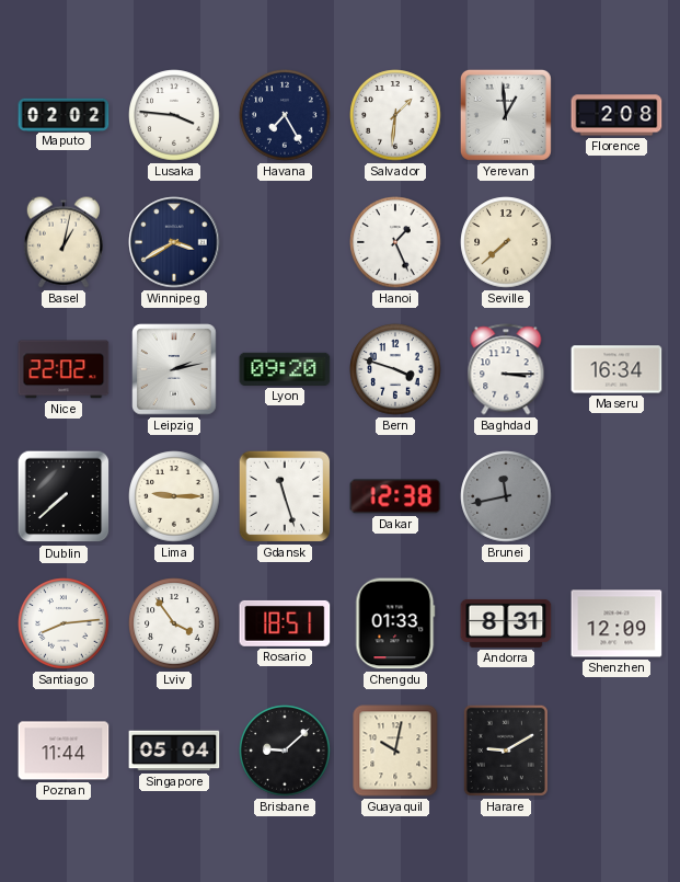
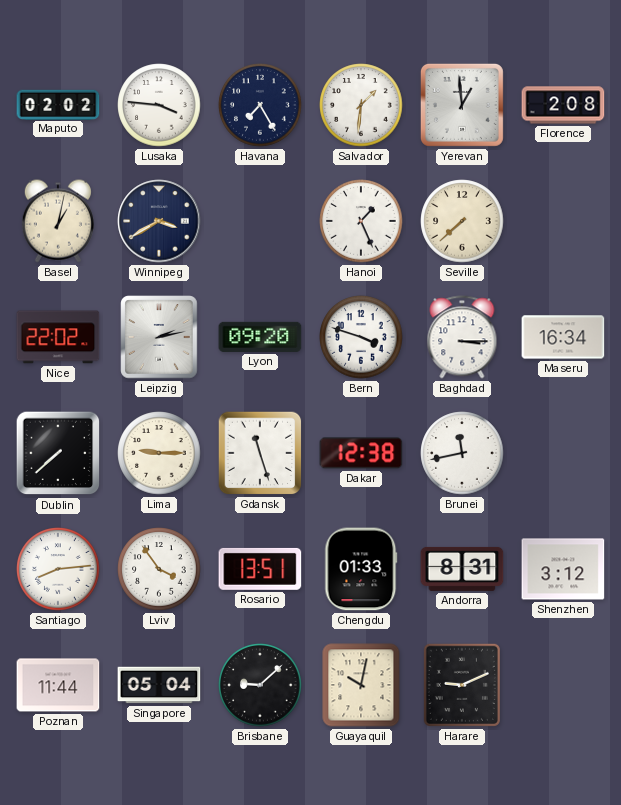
Brunei dial: grey -> white (462, 453)
Rosario: 18:51 -> 13:51 (260, 569)
Shenzhen: 12:09 -> 3:12 (563, 569)
Harare: 9:10 -> 9:11 (462, 685)
